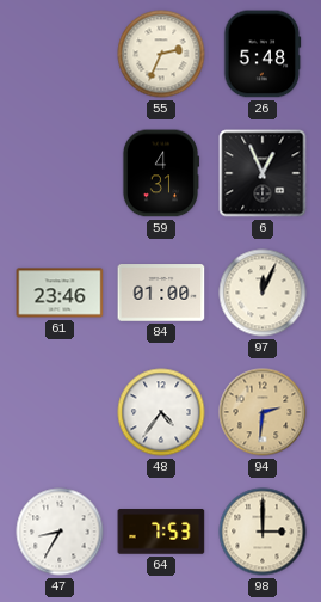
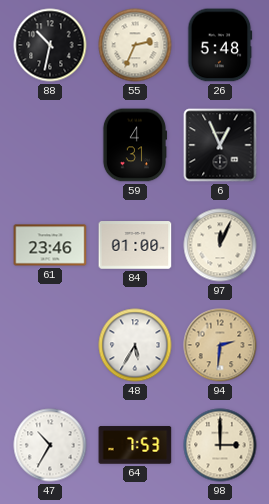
88: none -> 10:32 (50, 45)
48: 4:36 -> 5:35 (135, 345)
47: 8:35 -> 10:35 (50, 445)
